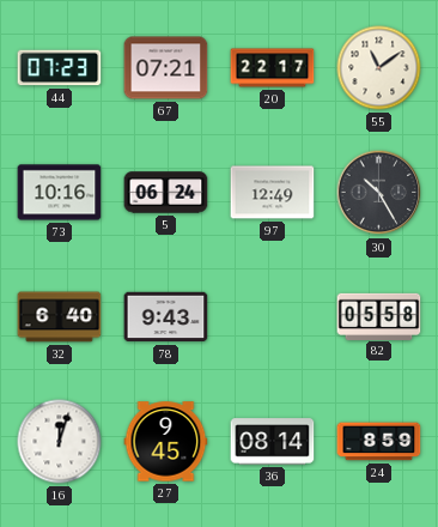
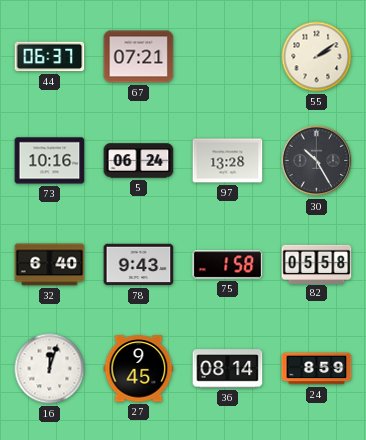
44: 07:23 -> 06:37 (50, 57)
20: 22:17 -> none (273, 68)
55: 11:09 -> 2:09 (317, 57)
97: 12:49 -> 13:28 (228, 161)
75: none -> 1:58 (228, 265)
